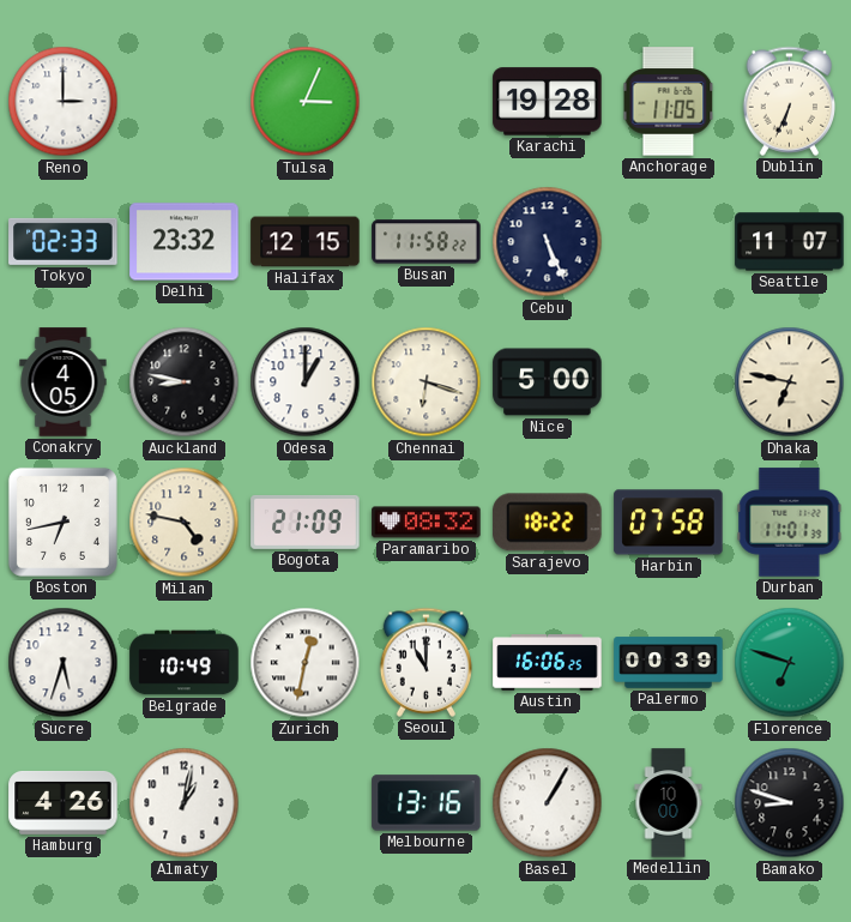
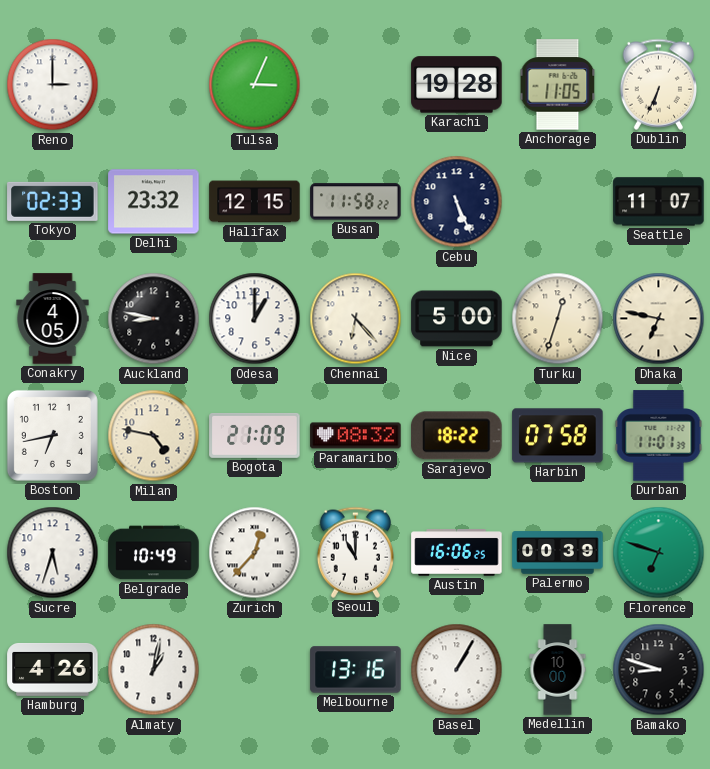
Chennai: 6:18 -> 6:23 (356, 319)
Turku: none -> 12:33 (558, 319)
Zurich: 12:32 -> 12:37 (255, 553)
